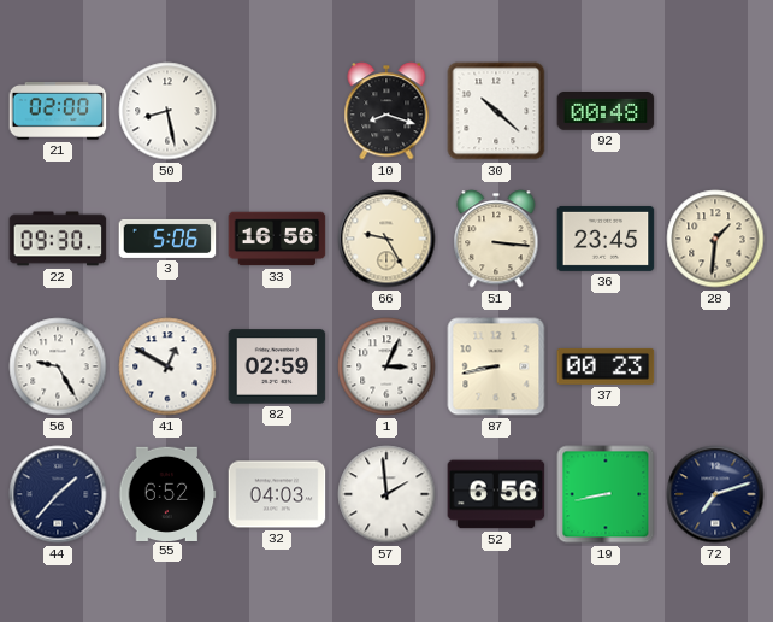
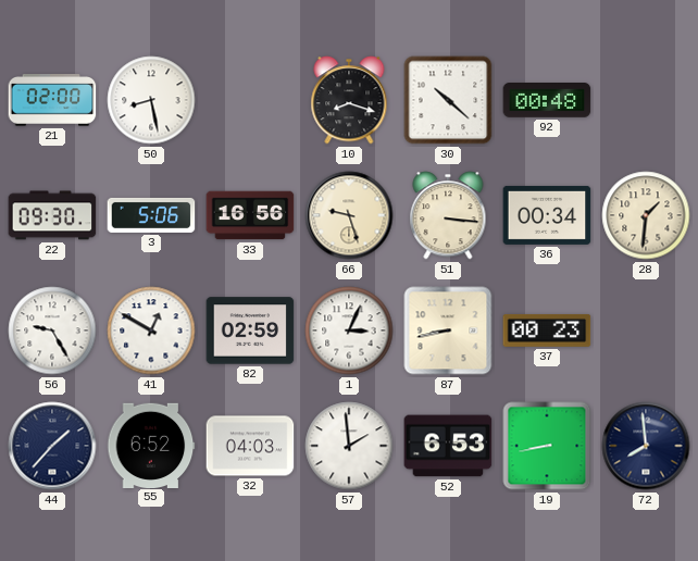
66: 9:25 -> 9:27 (349, 215)
36: 23:45 -> 00:34 (547, 215)
52: 6:56 -> 6:53 (448, 446)
72: 7:12 -> 7:59 (646, 446)
